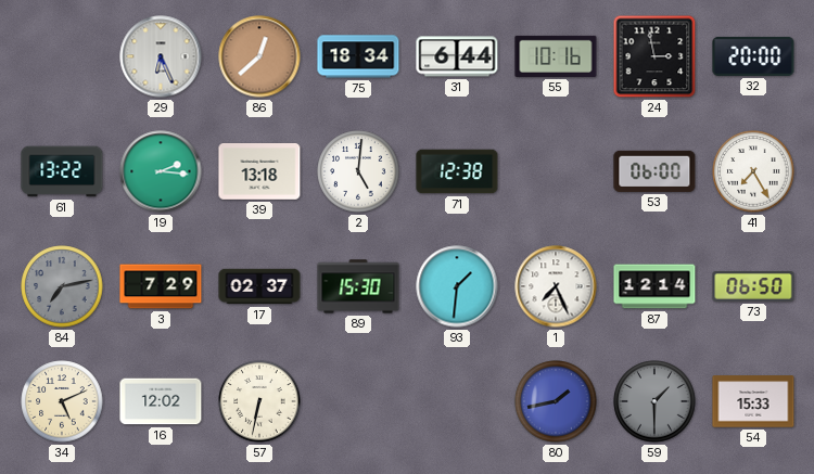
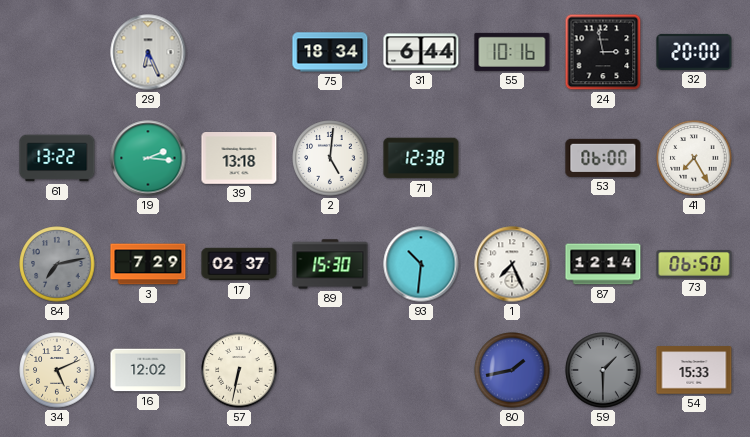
86: 12:38 -> none (259, 56)
93: 1:31 -> 10:31 (421, 264)
